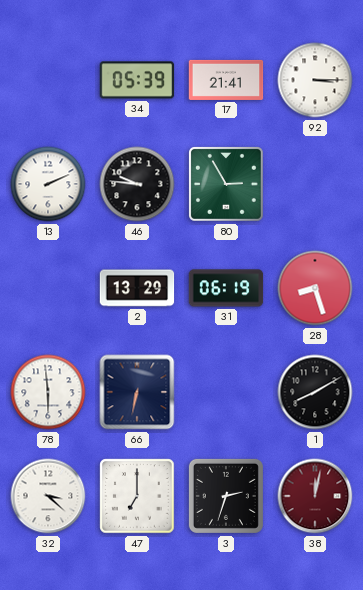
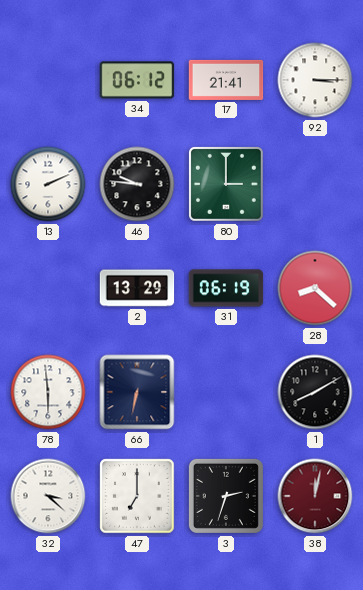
34: 05:39 -> 06:12 (137, 80)
80: 2:55 -> 3:00 (227, 185)
28: 8:27 -> 8:22 (315, 288)
